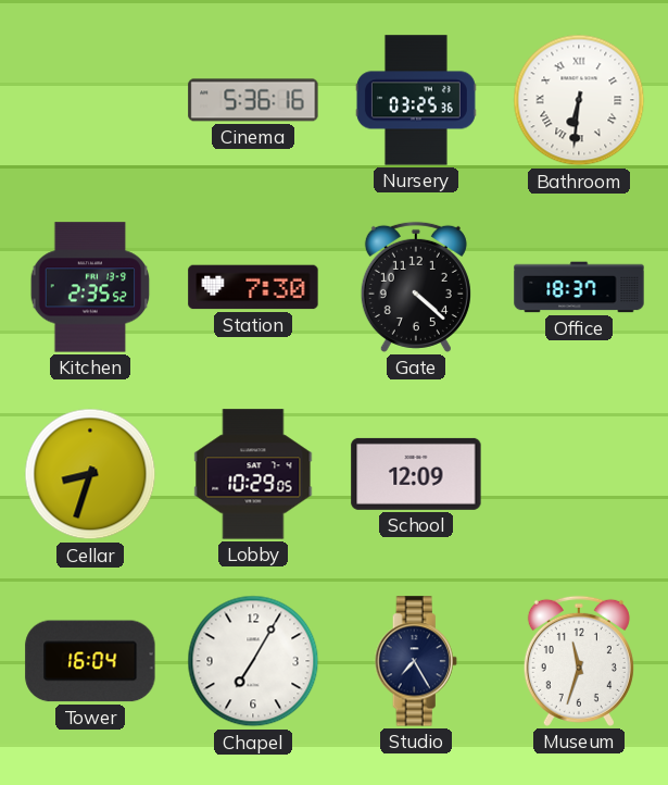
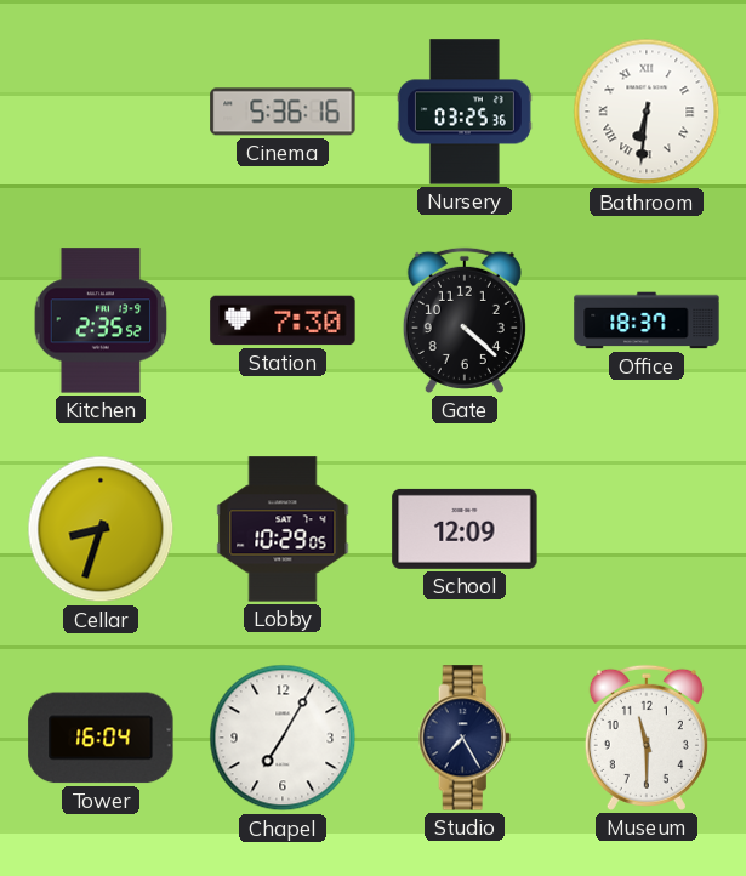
Museum: 11:33 -> 11:30 (647, 738)
